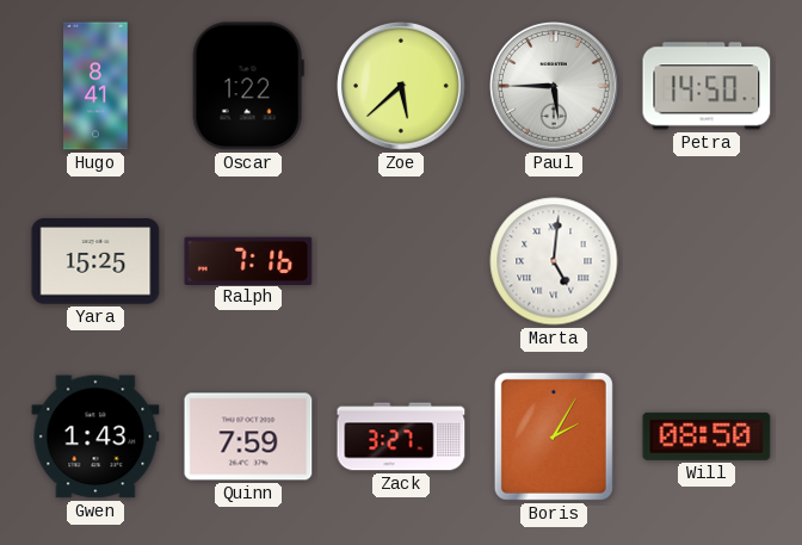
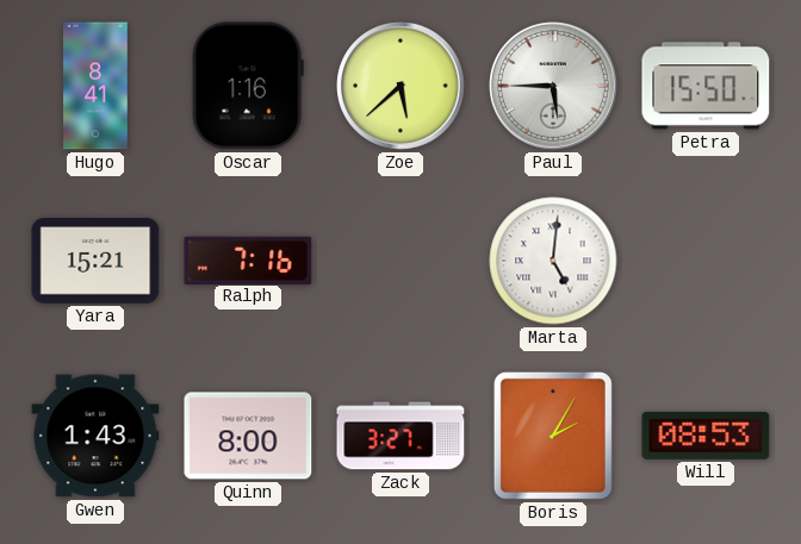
Oscar: 1:22 -> 1:16 (248, 86)
Petra: 14:50 -> 15:50 (706, 86)
Yara: 15:25 -> 15:21 (95, 261)
Quinn: 7:59 -> 8:00 (248, 436)
Will: 08:50 -> 08:53 (706, 436)
